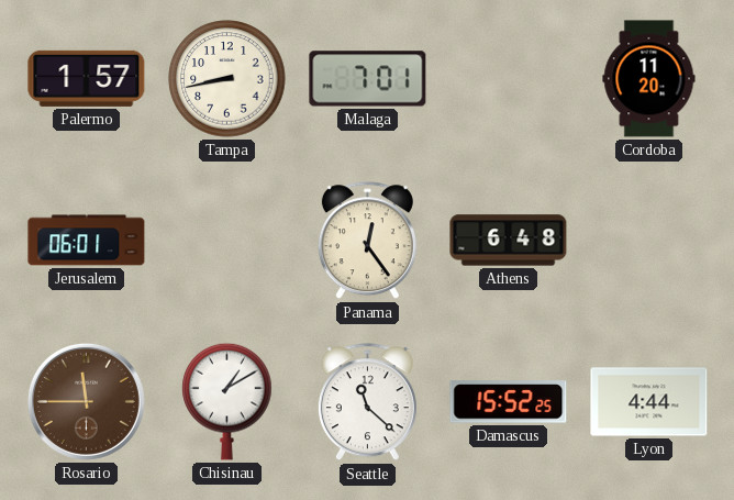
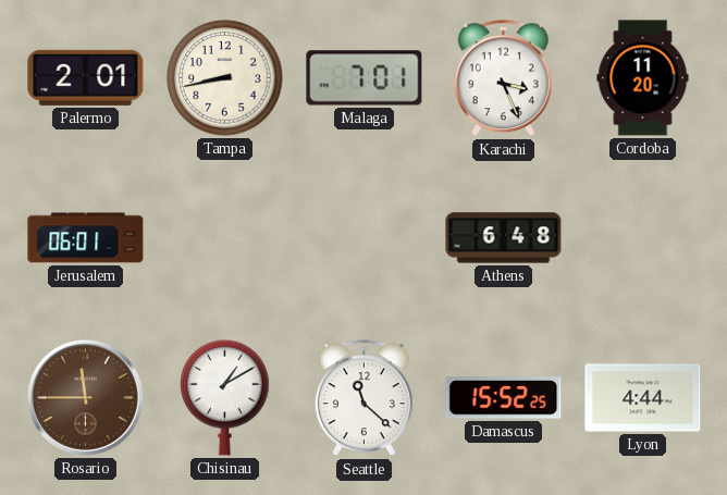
Palermo: 1:57 -> 2:01 (86, 77)
Karachi: none -> 3:26 (503, 78)
Panama: 12:24 -> none (367, 241)
